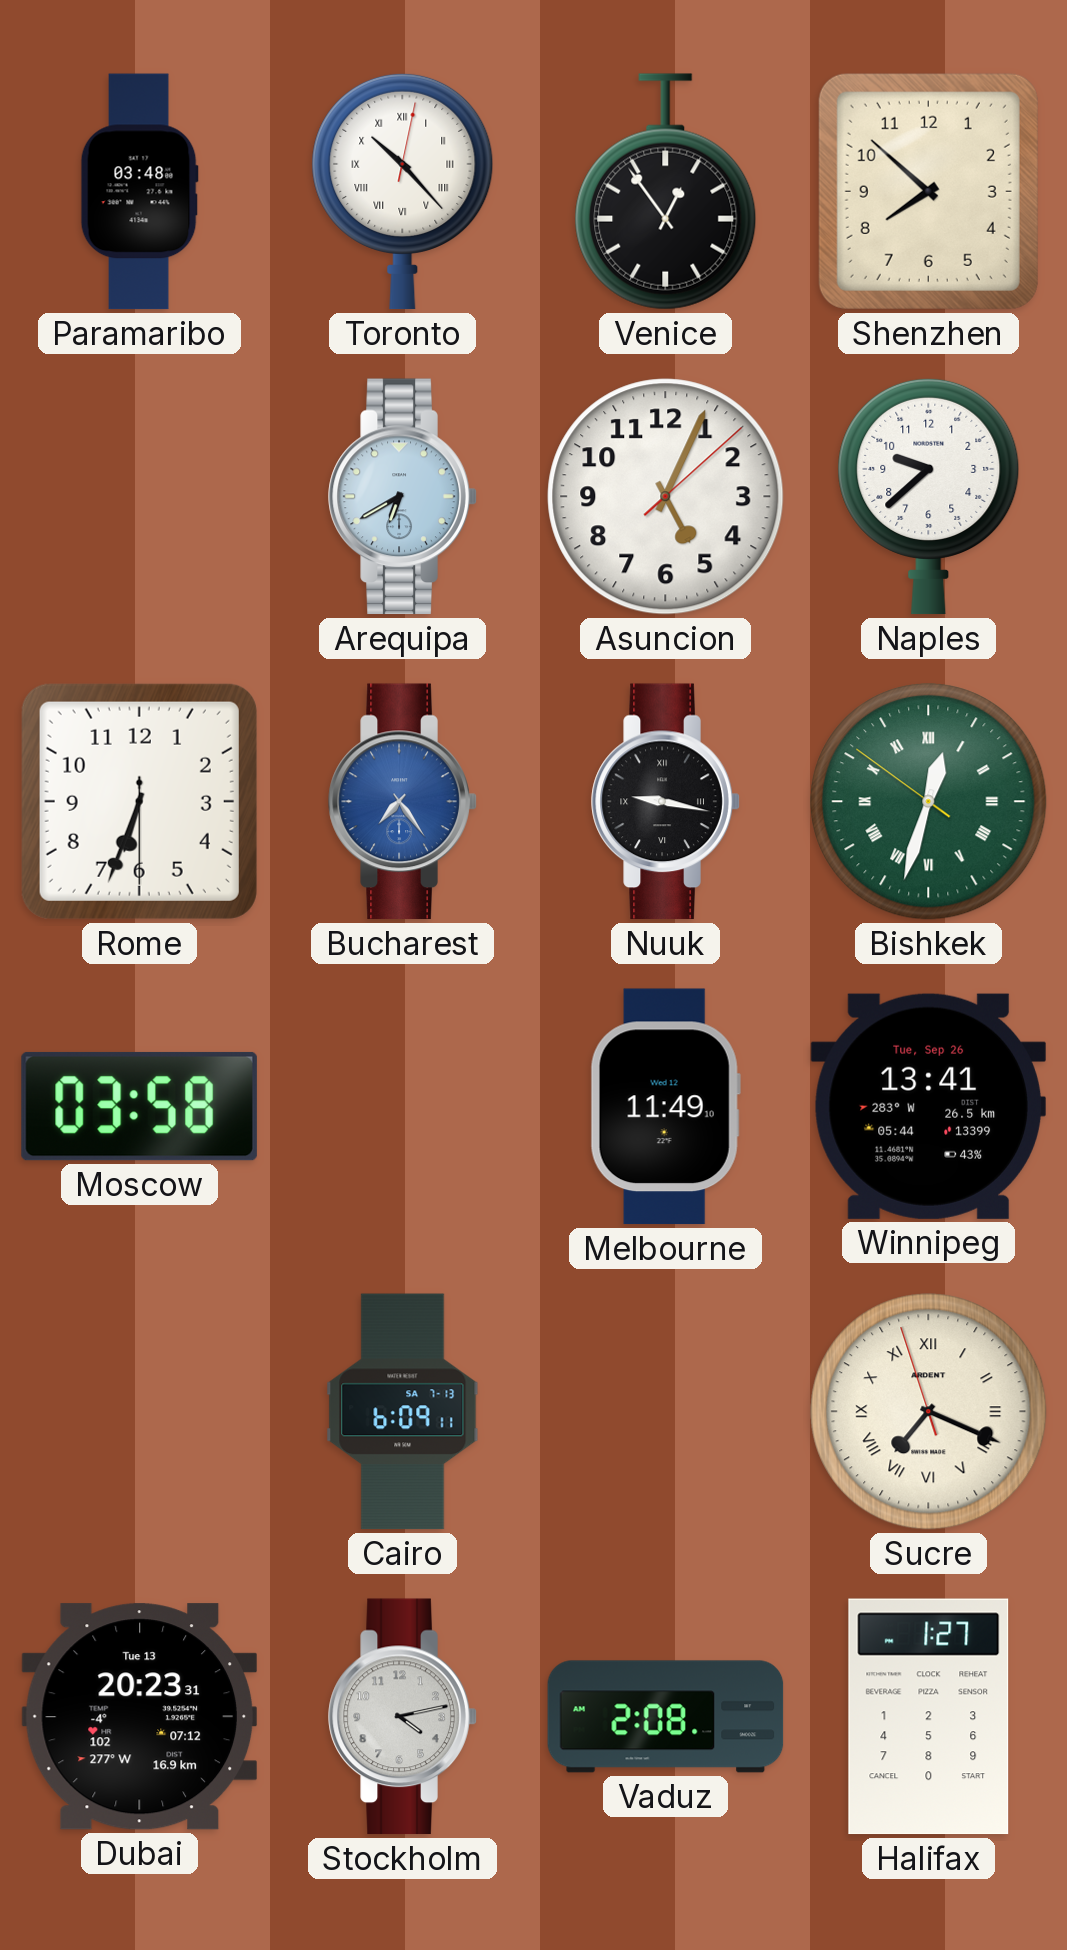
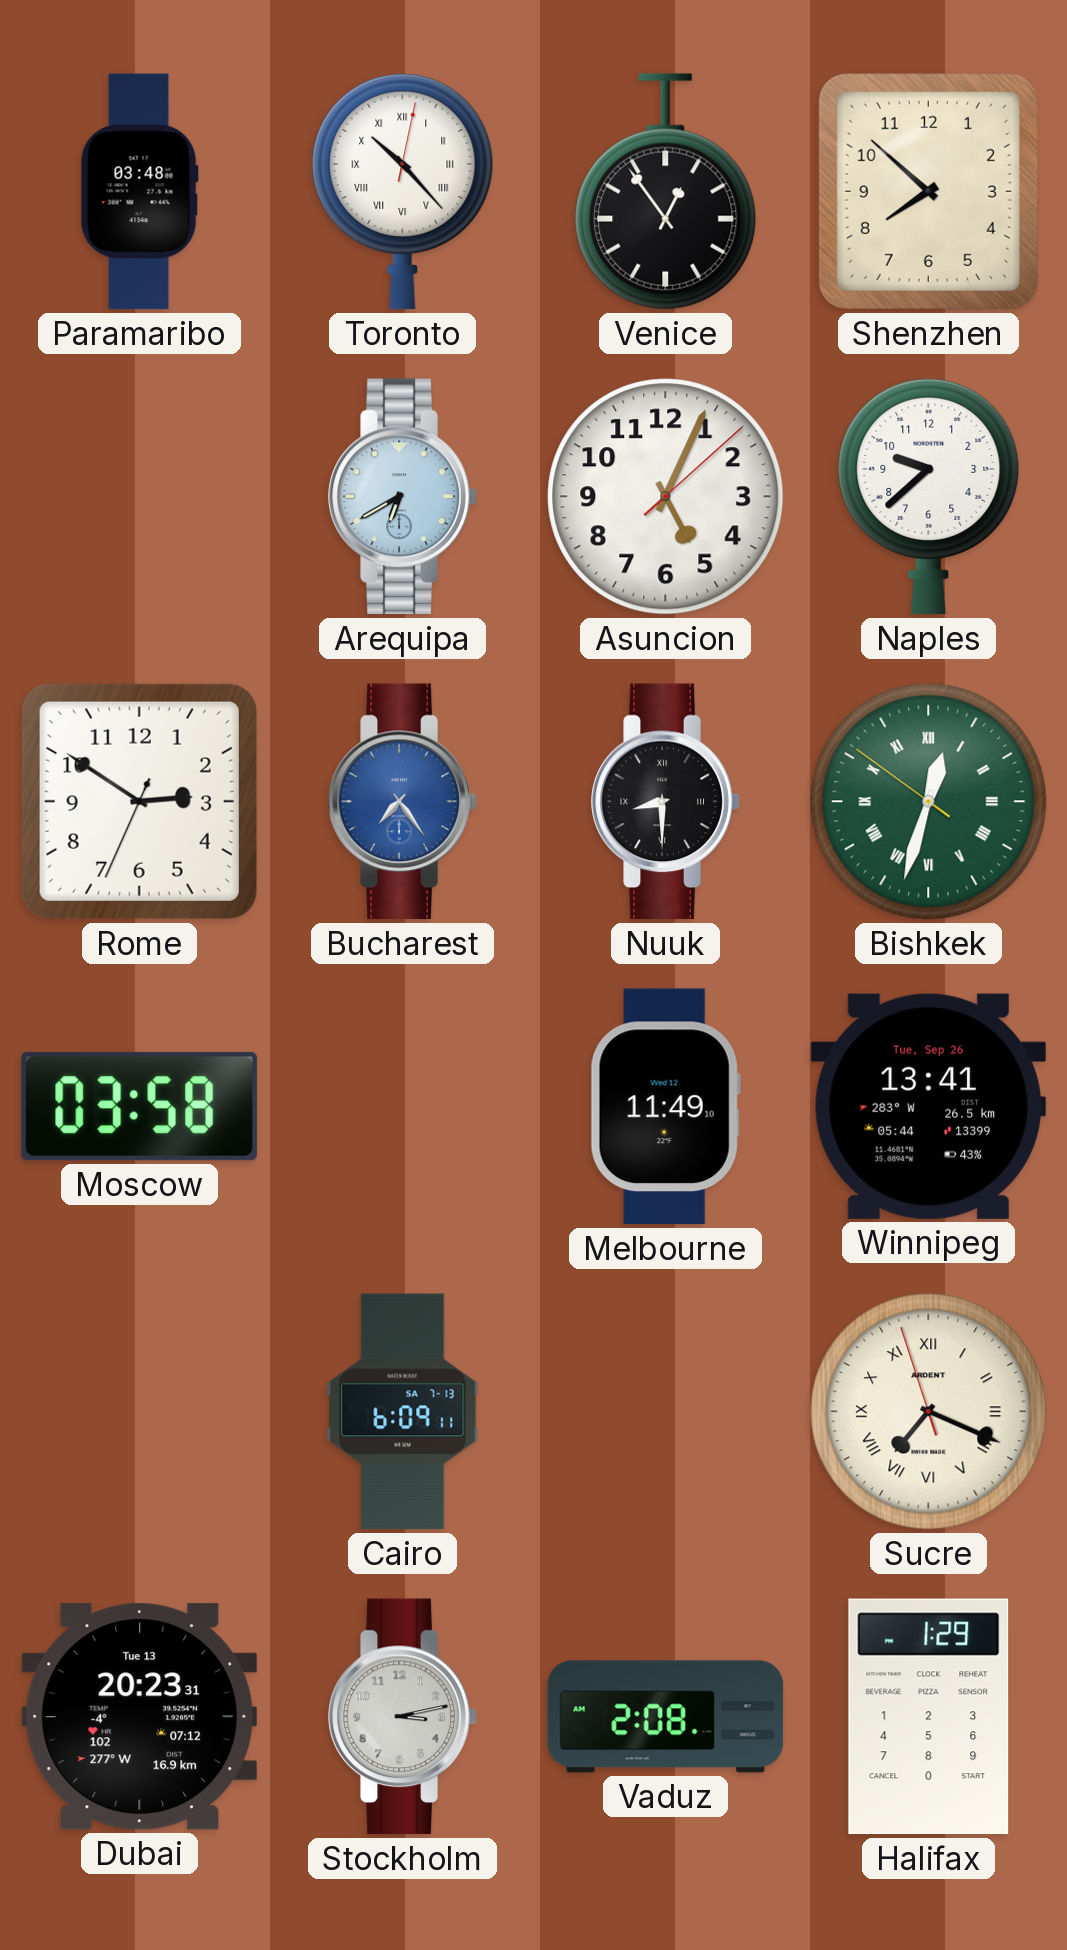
Rome: 6:33 -> 2:50 (139, 801)
Nuuk: 9:17 -> 8:30 (666, 802)
Stockholm: 4:13 -> 3:13 (403, 1717)
Halifax: 1:27 -> 1:29 (929, 1717)
